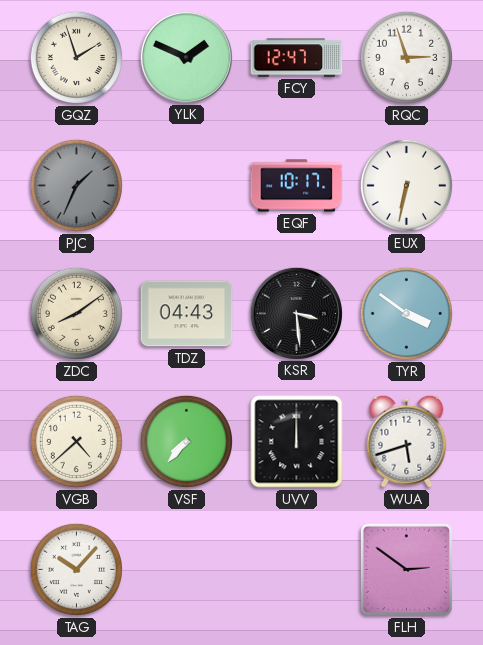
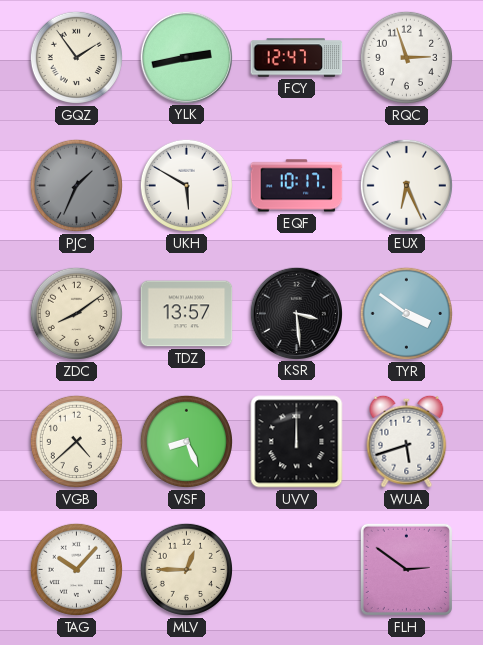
GQZ: 1:57 -> 1:54 (76, 57)
YLK: 1:49 -> 2:43 (186, 57)
UKH: none -> 5:50 (186, 185)
EUX: 6:32 -> 6:26 (406, 185)
TDZ: 04:43 -> 13:57 (187, 314)
VSF: 7:37 -> 8:26 (186, 441)
MLV: none -> 12:45 (186, 569)
